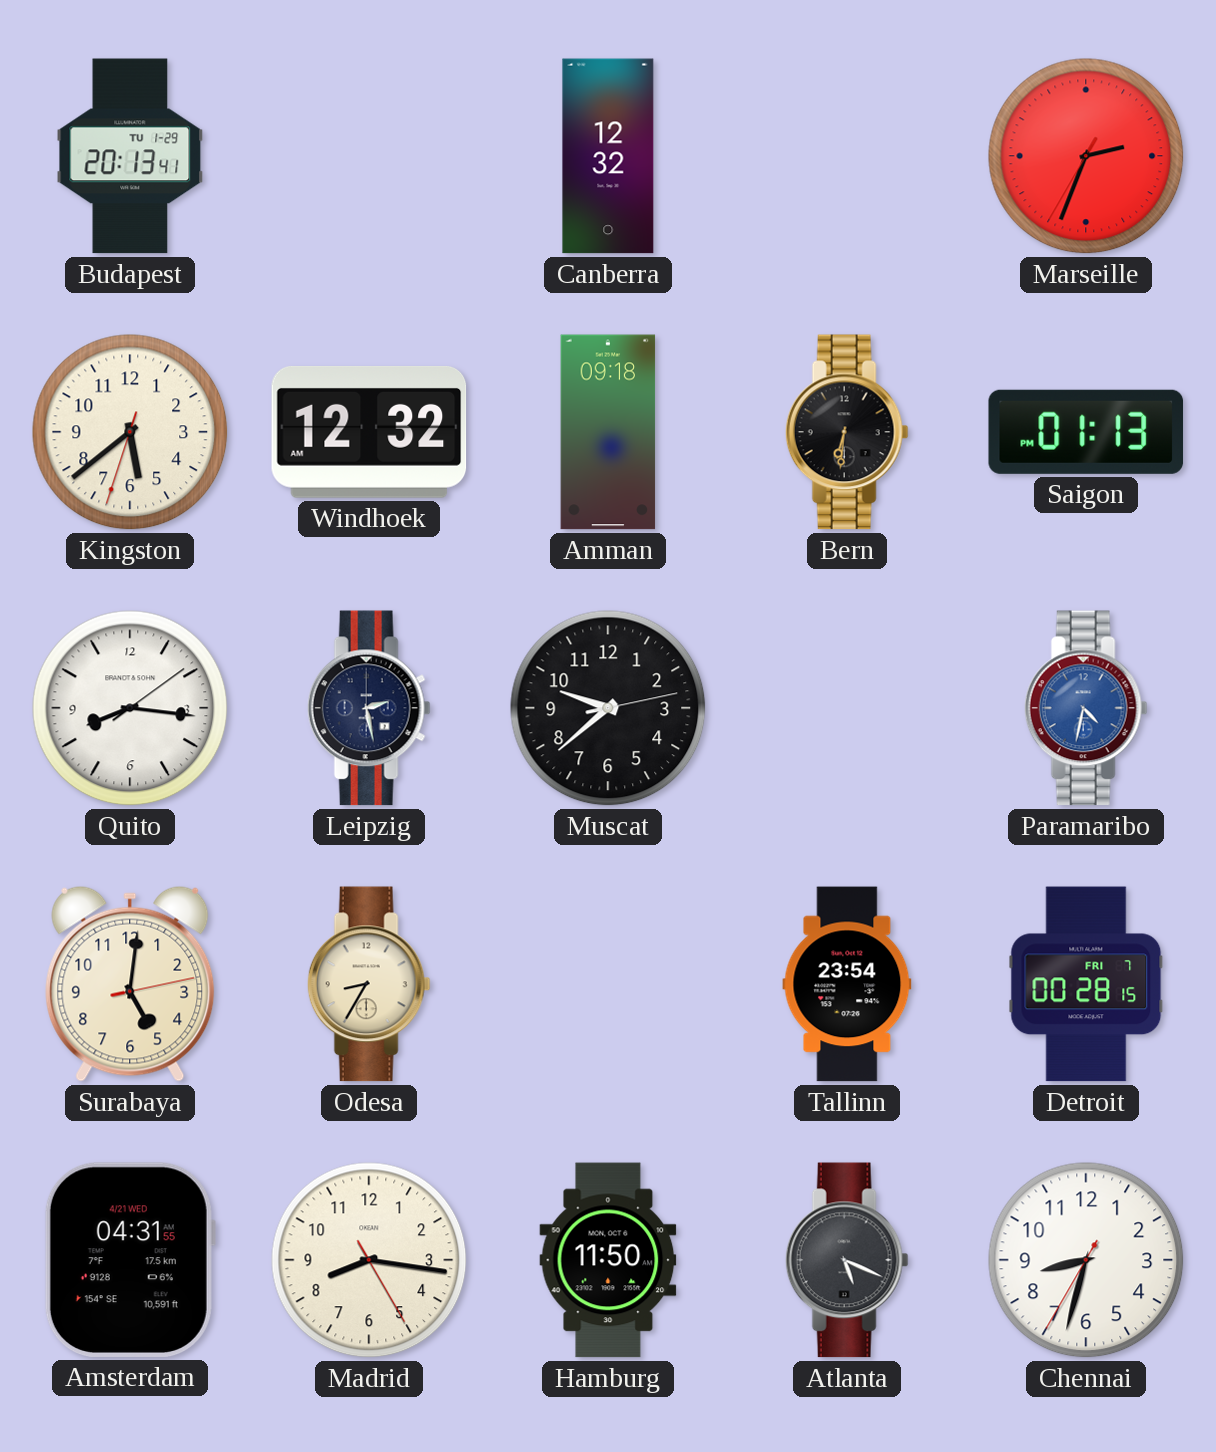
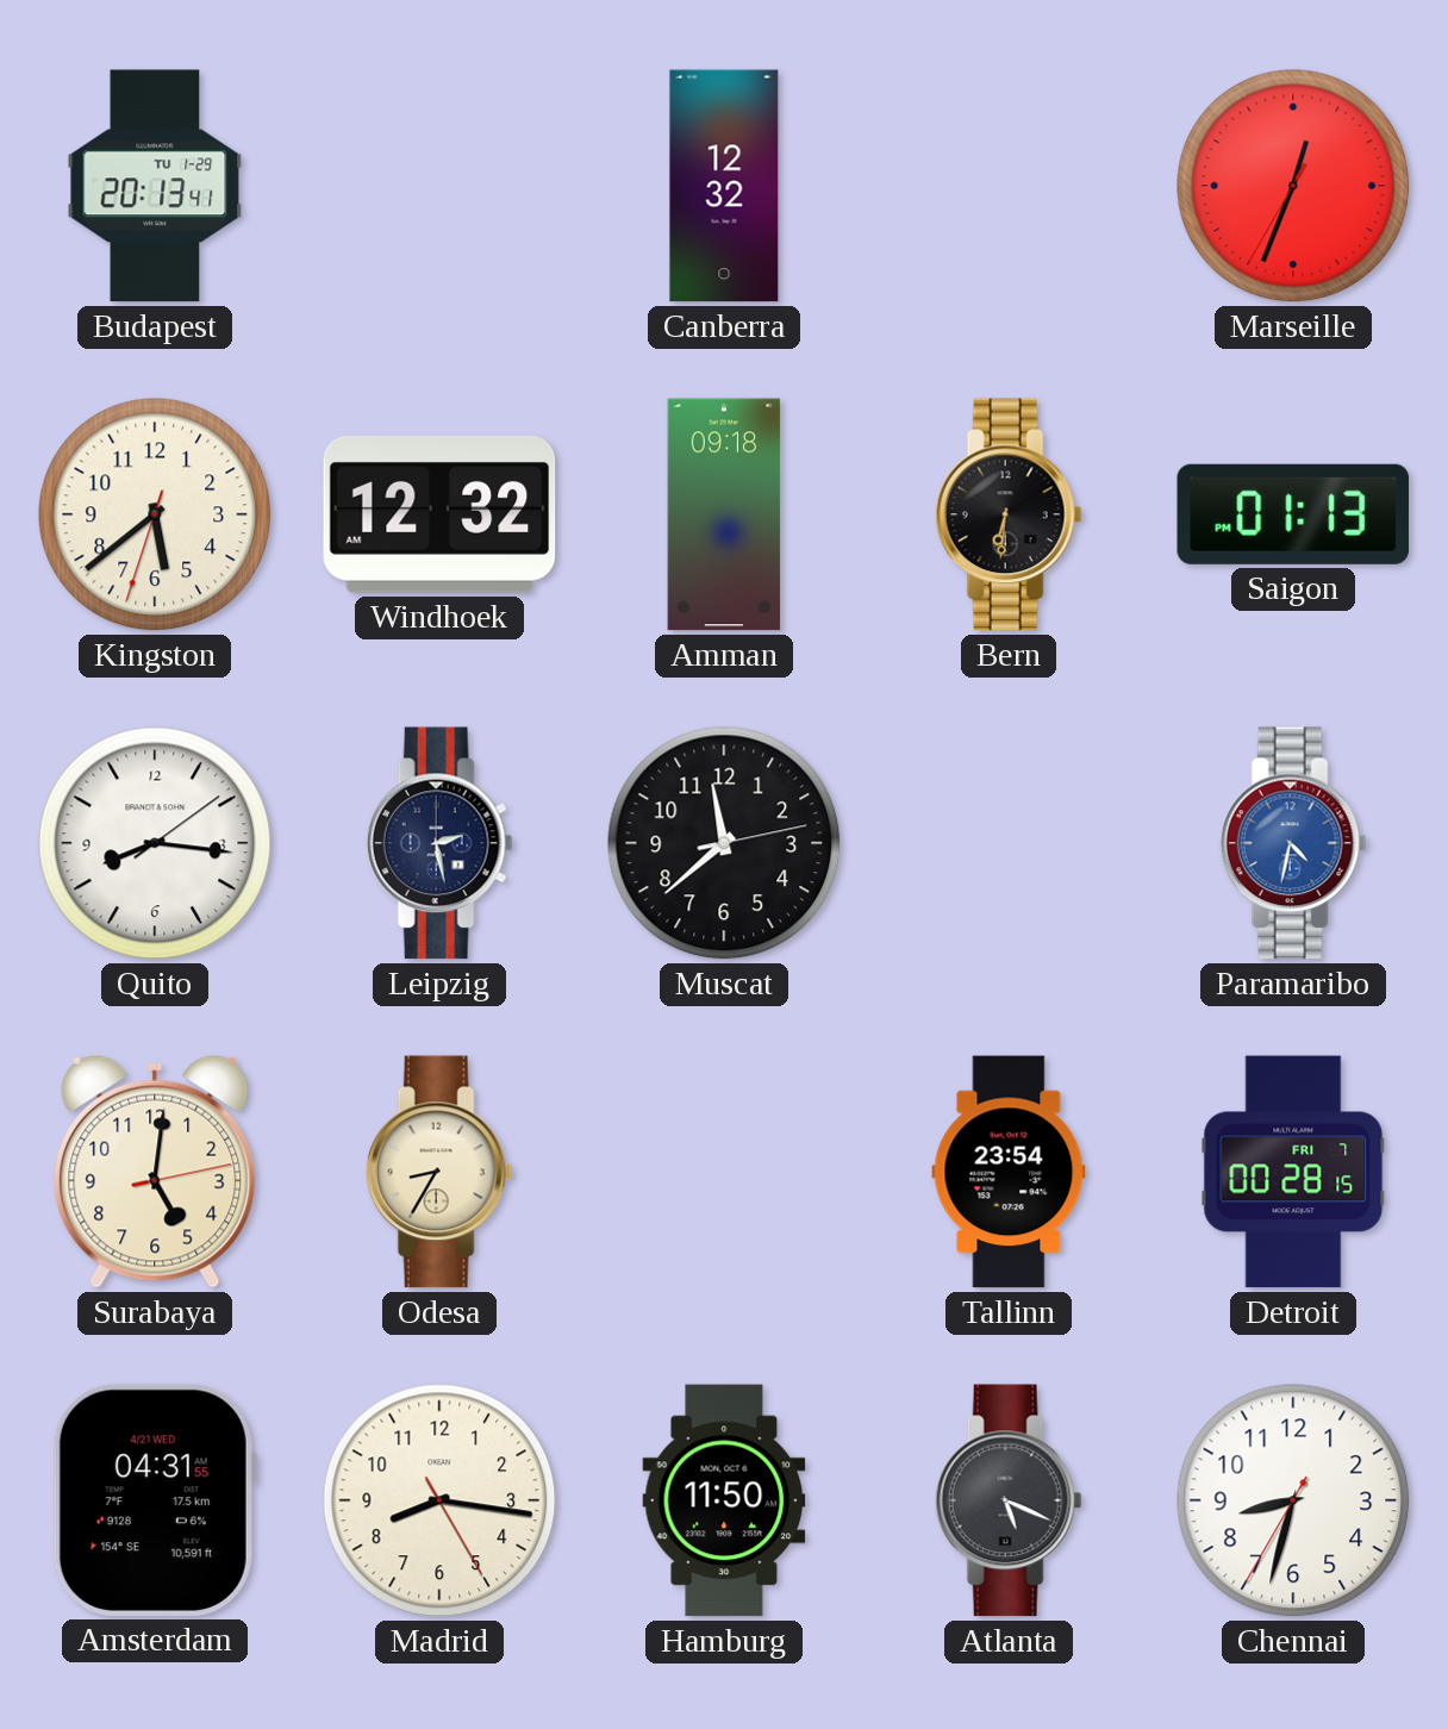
Marseille: 2:33 -> 12:33 (1293, 186)
Muscat: 9:38 -> 11:38 (724, 843)
